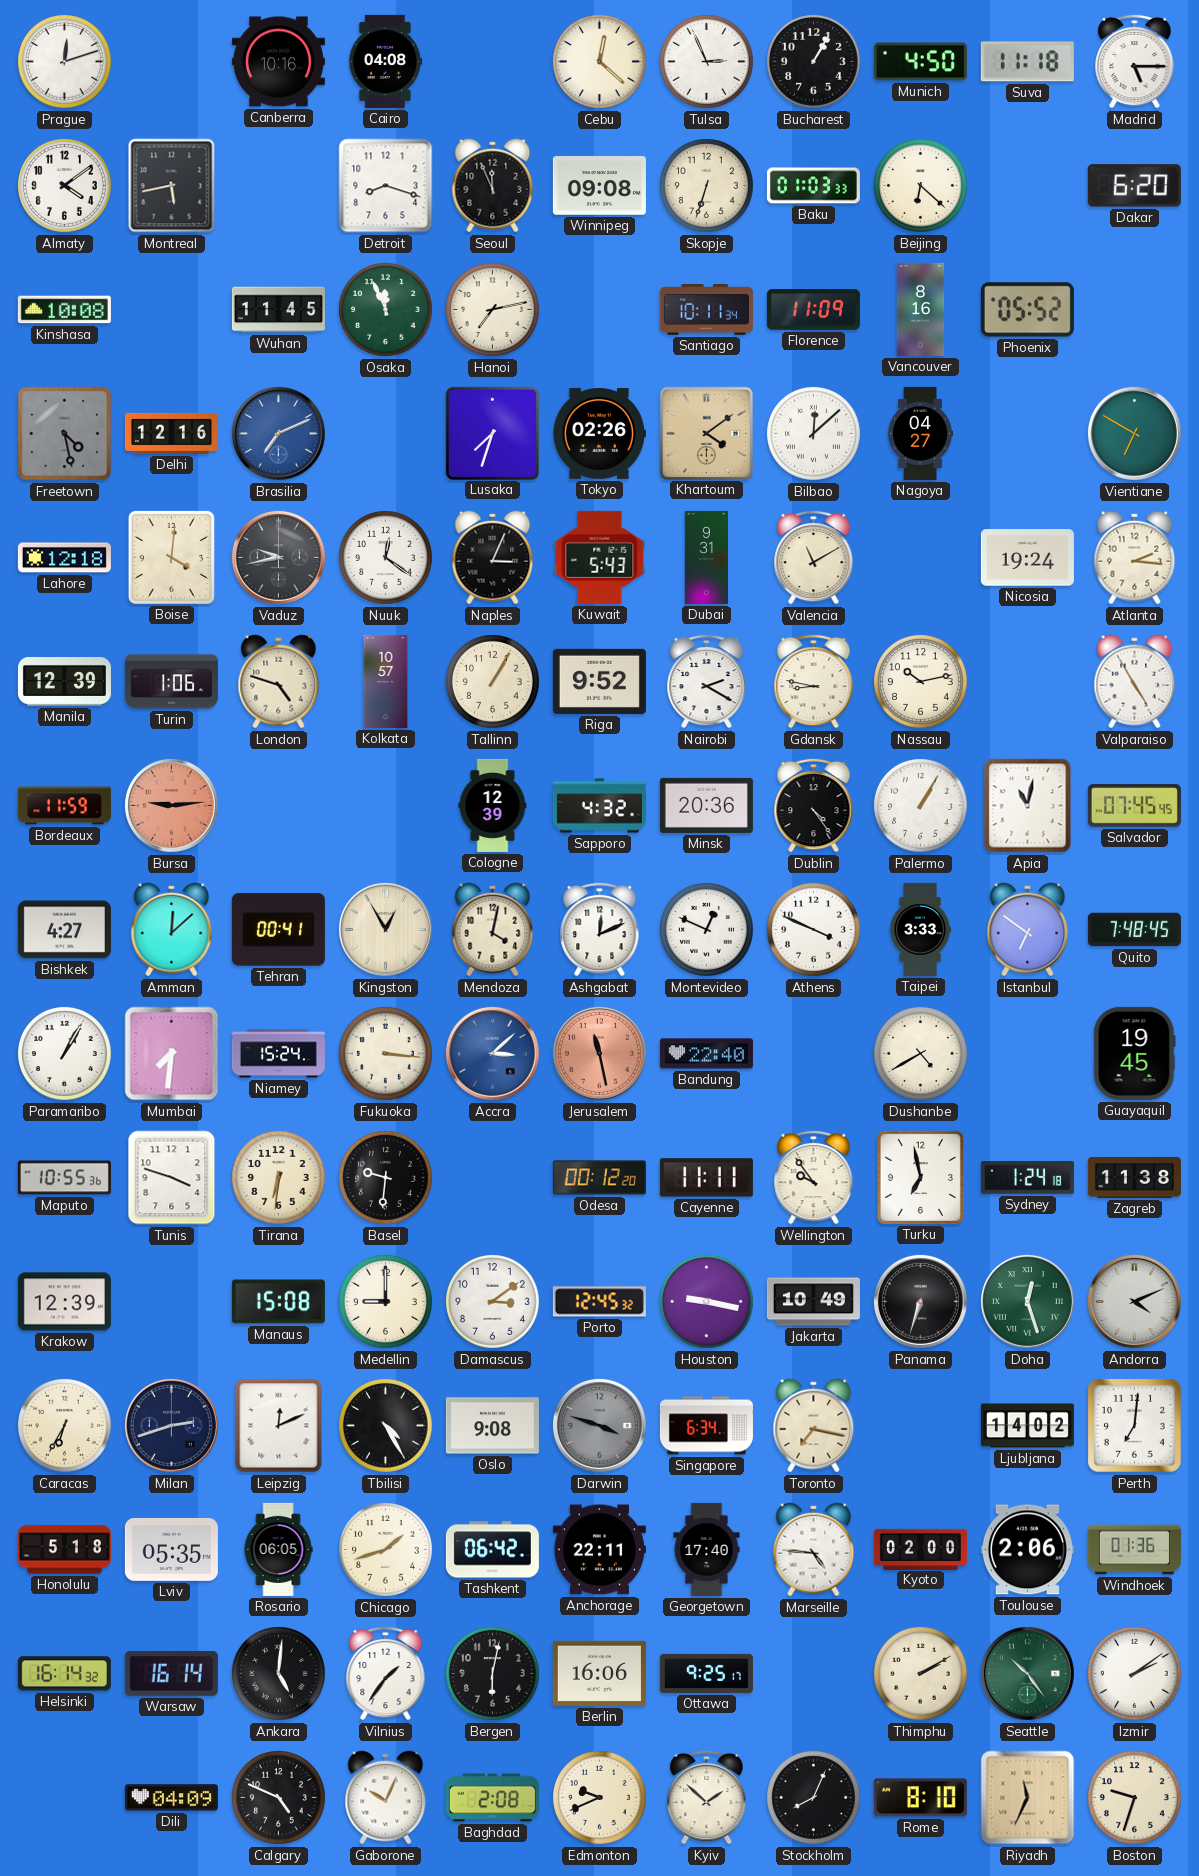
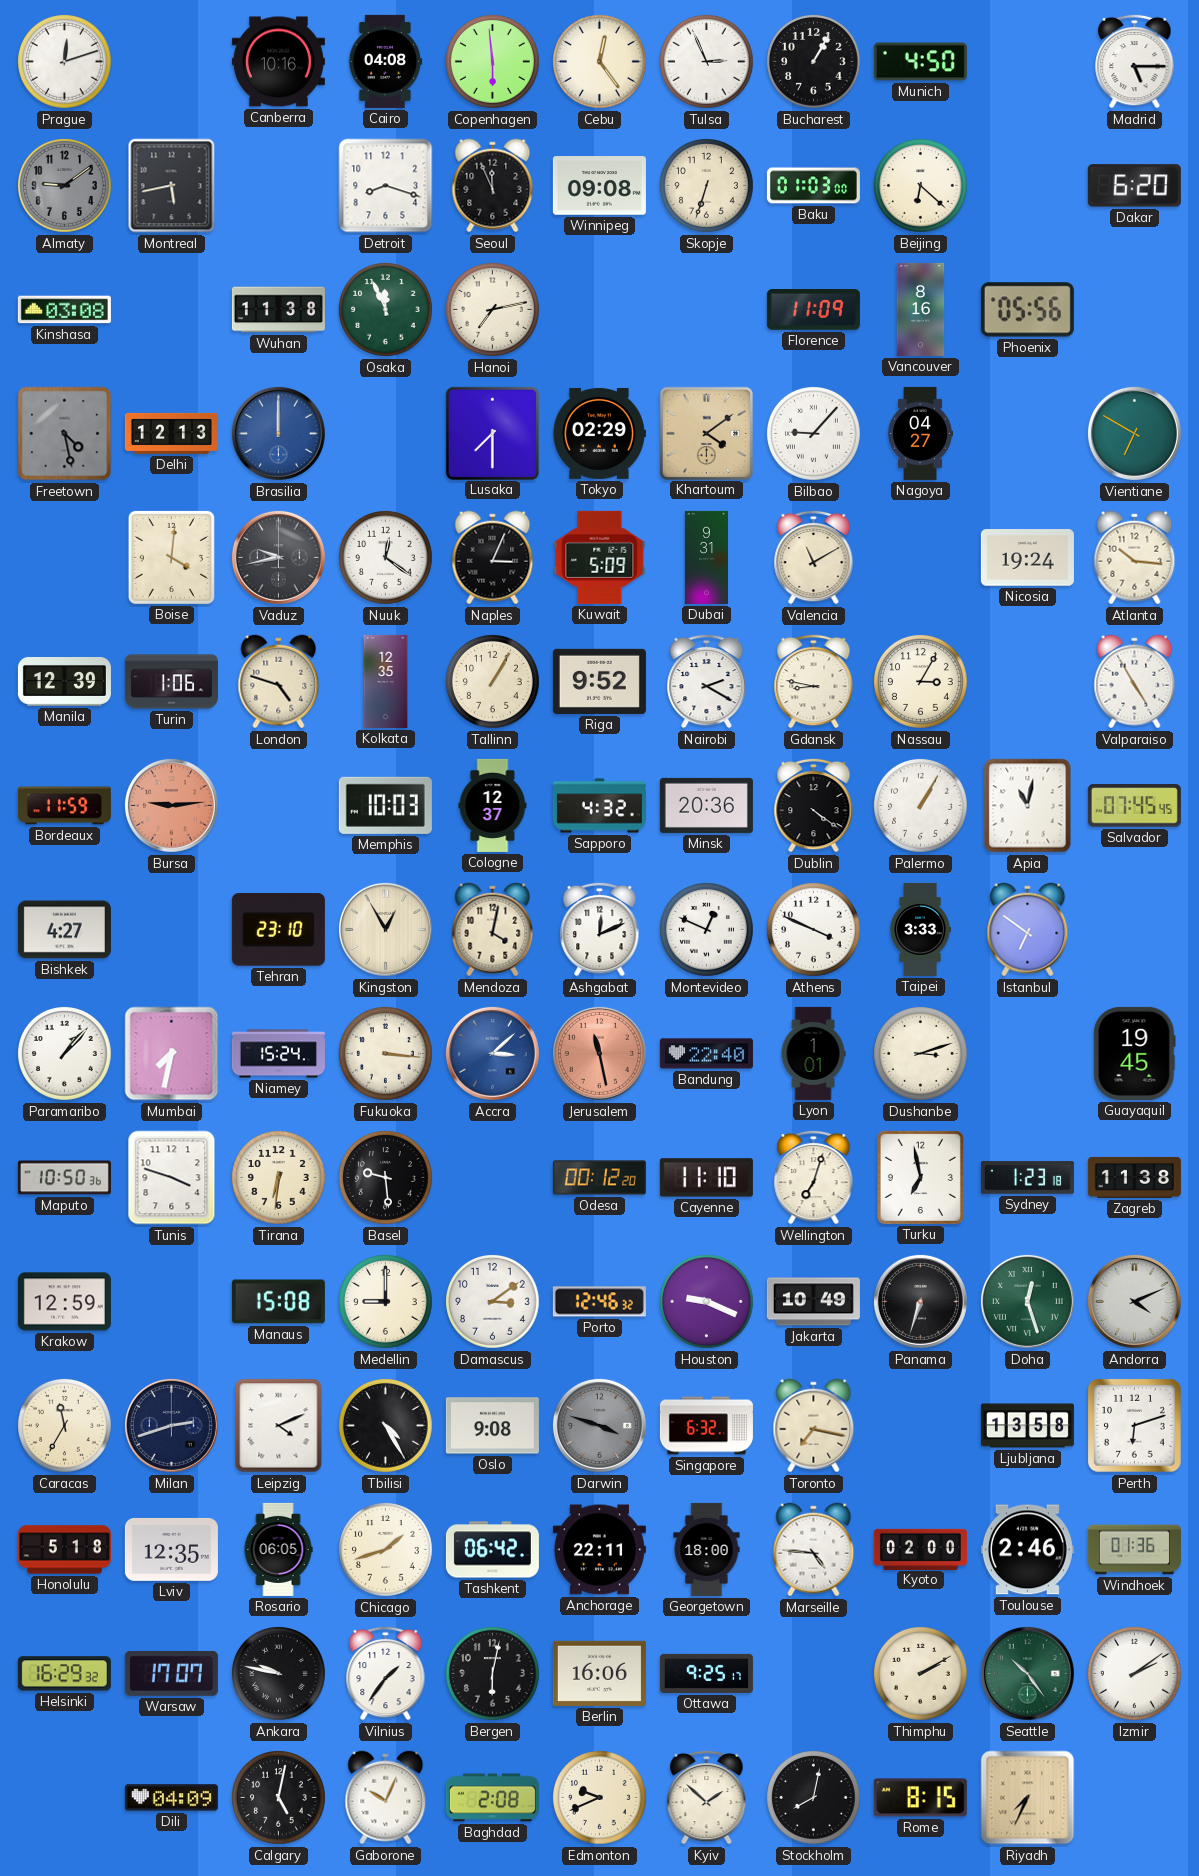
Copenhagen: none -> 5:59 (493, 62)
Cebu: 12:22 -> 12:24 (600, 62)
Suva: 11:18 -> none (1027, 62)
Almaty: 4:09 -> 9:09 (65, 186)
Almaty dial: white -> grey (65, 186)
Baku: 01:03:33 -> 01:03:00 (813, 186)
Kinshasa: 10:08 -> 03:08 (64, 310)
Wuhan: 11:45 -> 11:38 (278, 310)
Santiago: 10:11 -> none (706, 310)
Phoenix: 05:52 -> 05:56 (1027, 310)
Delhi: 12:16 -> 12:13 (171, 433)
Brasilia: 7:11 -> 12:00 (278, 433)
Lusaka: 7:33 -> 7:30 (492, 433)
Tokyo: 02:26 -> 02:29 (599, 433)
Bilbao: 12:08 -> 9:07 (814, 434)
Lahore: 12:18 -> none (64, 558)
Kuwait: 5:43 -> 5:09 (600, 557)
Atlanta: 2:16 -> 10:16 (1135, 558)
Kolkata: 10:57 -> 12:35 (386, 681)
Nassau: 10:13 -> 3:05 (921, 682)
Memphis: none -> 10:03 (385, 805)
Cologne: 12:39 -> 12:37 (493, 805)
Dublin: 4:24 -> 4:21 (814, 805)
Amman: 12:08 -> none (172, 930)
Tehran: 00:41 -> 23:10 (278, 930)
Quito: 7:48 -> none (1134, 930)
Paramaribo: 1:05 -> 1:07 (65, 1054)
Mumbai: 7:31 -> 7:32 (172, 1054)
Lyon: none -> 1:01 (813, 1053)
Dushanbe: 4:40 -> 3:12 (921, 1054)
Maputo: 10:55 -> 10:50 (64, 1178)
Basel: 9:31 -> 9:29 (386, 1178)
Cayenne: 11:11 -> 11:10 (706, 1178)
Wellington: 9:54 -> 7:03 (814, 1177)
Sydney: 1:24 -> 1:23 (1027, 1178)
Krakow: 12:39 -> 12:59 (64, 1302)
Porto: 12:45 -> 12:46 (599, 1302)
Houston: 9:17 -> 9:19 (707, 1302)
Caracas: 6:35 -> 11:35 (65, 1426)
Leipzig: 12:11 -> 4:11 (279, 1426)
Singapore: 6:34 -> 6:32 (706, 1426)
Ljubljana: 14:02 -> 13:58 (1027, 1426)
Perth: 7:01 -> 6:12 (1134, 1425)
Lviv: 05:35 -> 12:35 (171, 1549)
Georgetown: 17:40 -> 18:00 (707, 1549)
Toulouse: 2:06 -> 2:46 (1027, 1550)
Helsinki: 16:14 -> 16:29 (64, 1674)
Warsaw: 16:14 -> 17:07 (171, 1673)
Ankara: 5:01 -> 9:47 (279, 1674)
Calgary: 4:49 -> 5:02 (279, 1798)
Stockholm: 8:04 -> 8:02 (814, 1798)
Rome: 8:10 -> 8:15 (920, 1798)
Riyadh: 11:34 -> 7:34 (1028, 1798)
Boston: 9:33 -> none (1135, 1798)
